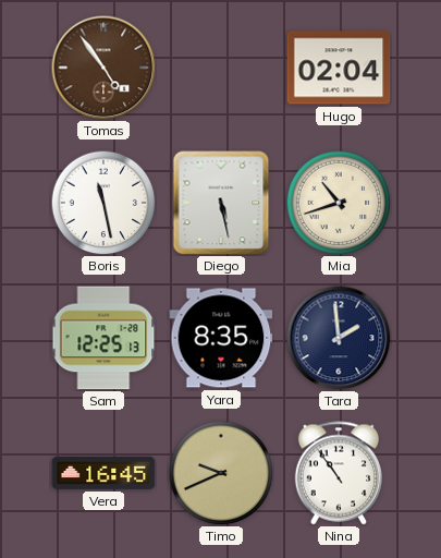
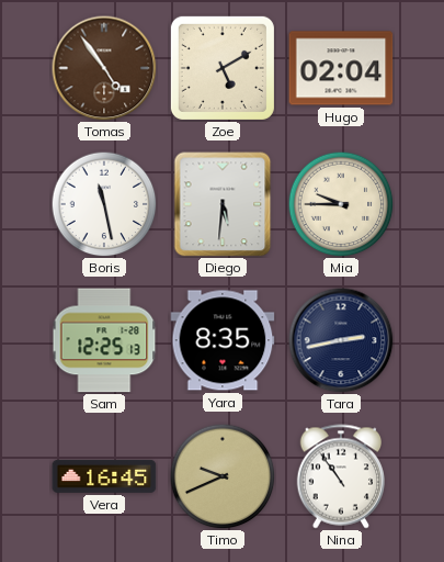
Zoe: none -> 5:10 (223, 68)
Diego: 5:28 -> 5:31 (223, 204)
Mia: 10:42 -> 9:45 (341, 204)
Tara: 1:59 -> 2:43 (341, 340)
